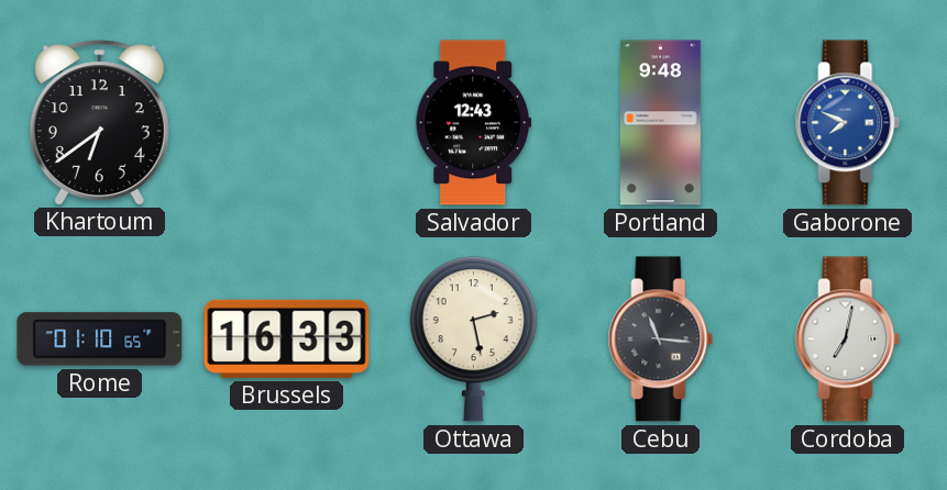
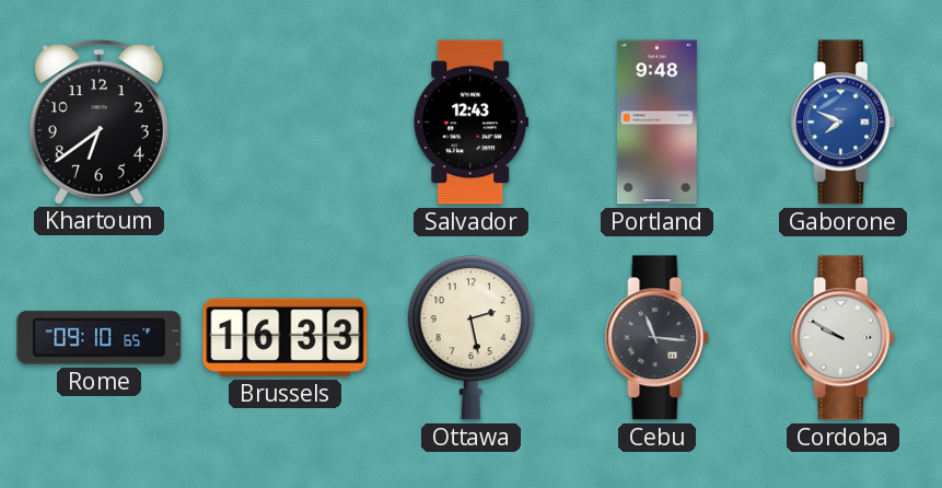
Rome: 01:10 -> 09:10 (100, 338)
Cordoba: 7:02 -> 9:50 (844, 338)
